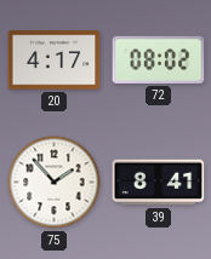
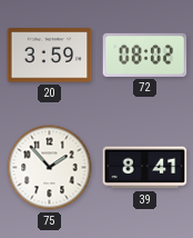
20: 4:17 -> 3:59 (50, 56)
